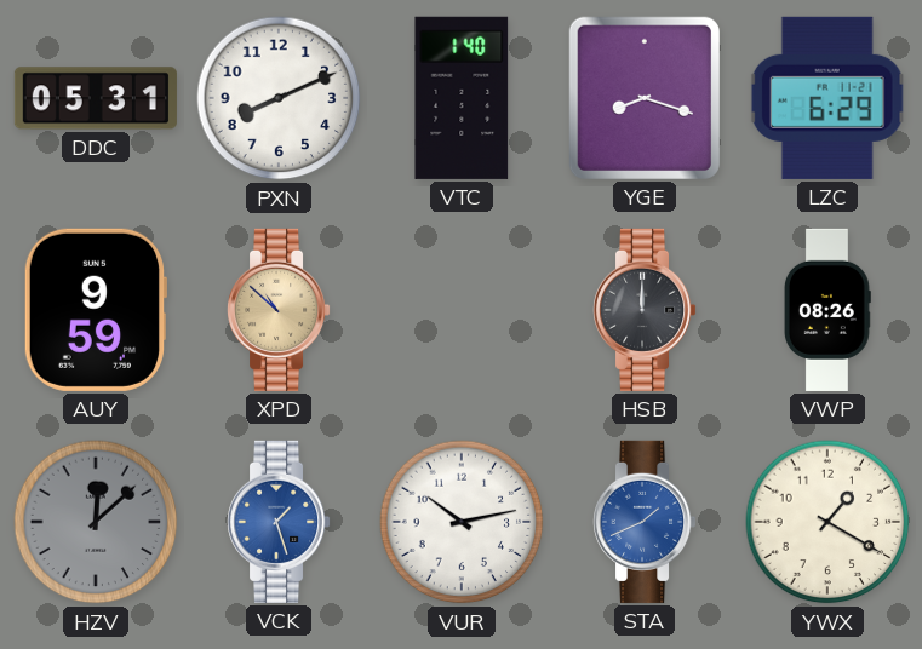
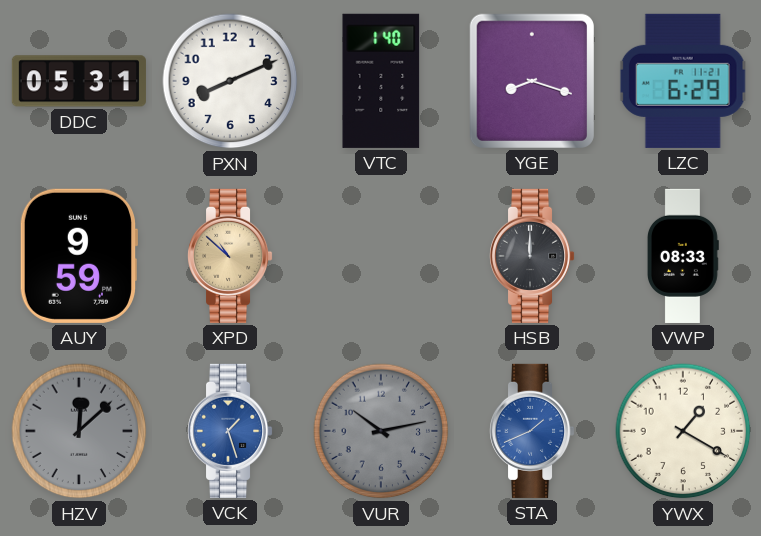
VWP: 08:26 -> 08:33 (683, 256)
VUR dial: white -> grey (381, 431)
